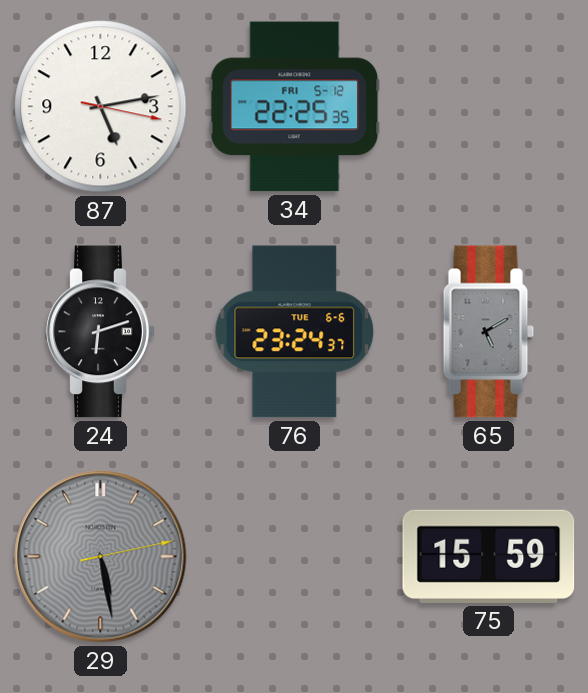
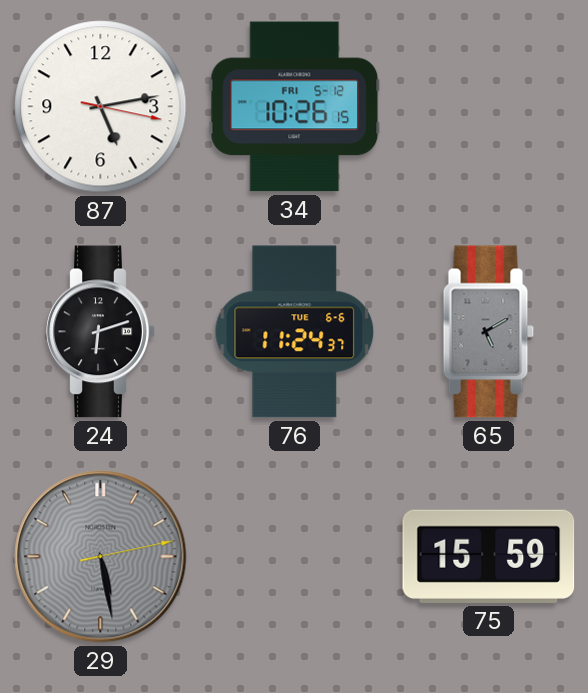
34: 22:25 -> 10:26 (295, 107)
76: 23:24 -> 11:24 (295, 332)
